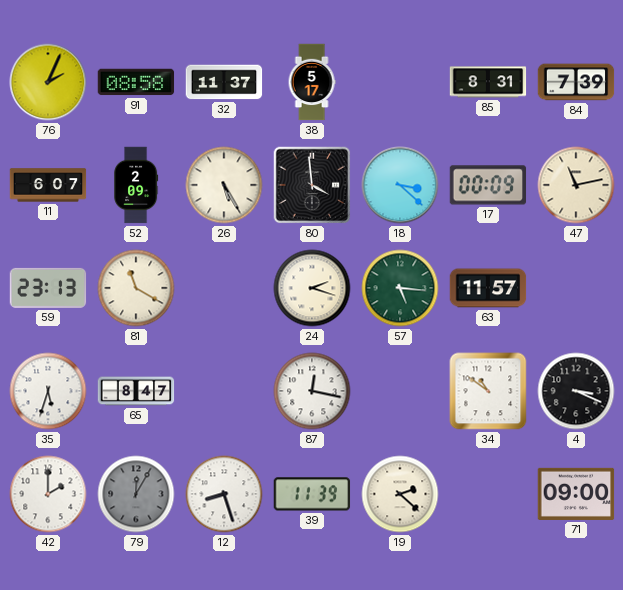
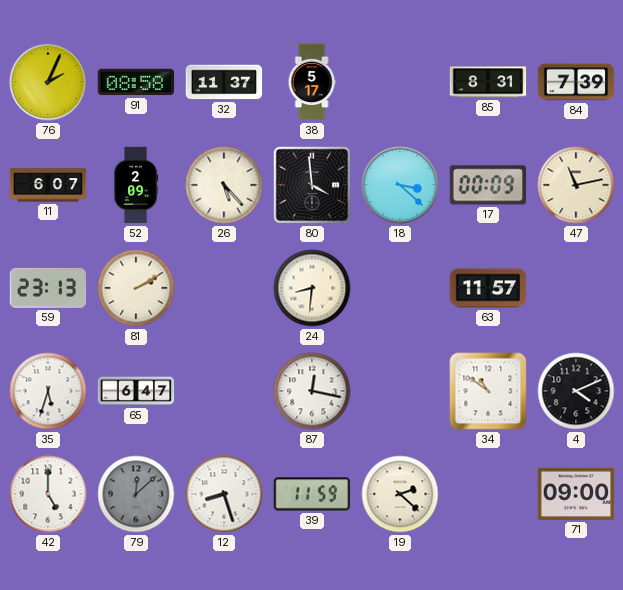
26: 5:25 -> 5:23 (224, 185)
81: 11:20 -> 2:10 (136, 288)
24: 2:18 -> 8:31 (312, 288)
57: 5:16 -> none (400, 288)
65: 8:47 -> 6:47 (136, 391)
4: 3:19 -> 4:11 (576, 391)
42: 2:00 -> 5:00 (48, 494)
79: 12:05 -> 12:08 (136, 494)
39: 11:39 -> 11:59 (312, 494)
